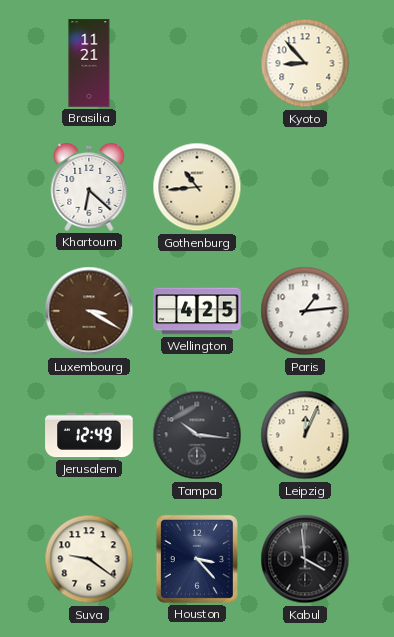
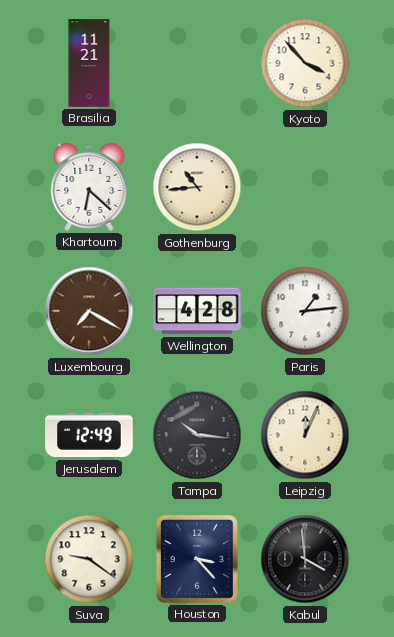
Kyoto: 8:53 -> 3:53 (305, 63)
Luxembourg: 3:20 -> 7:20 (89, 311)
Wellington: 4:25 -> 4:28 (197, 311)
